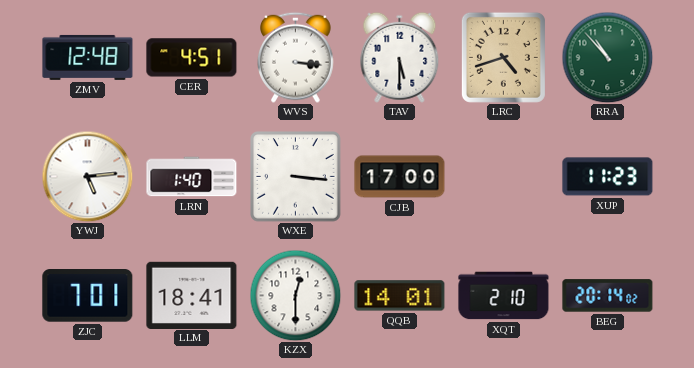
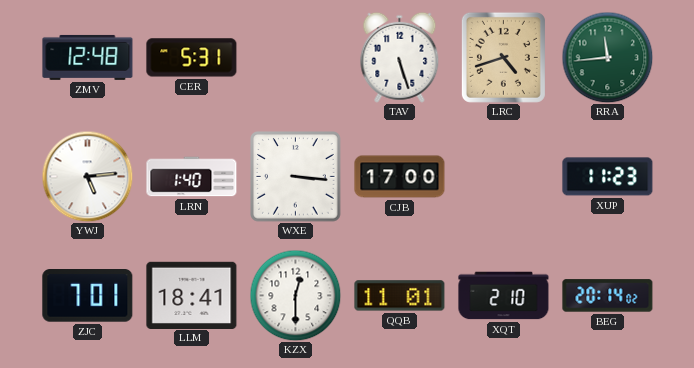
CER: 4:51 -> 5:31 (192, 58)
WVS: 3:16 -> none (296, 57)
TAV: 5:30 -> 5:27 (400, 57)
RRA: 10:53 -> 11:44 (607, 57)
QQB: 14:01 -> 11:01 (400, 296)
